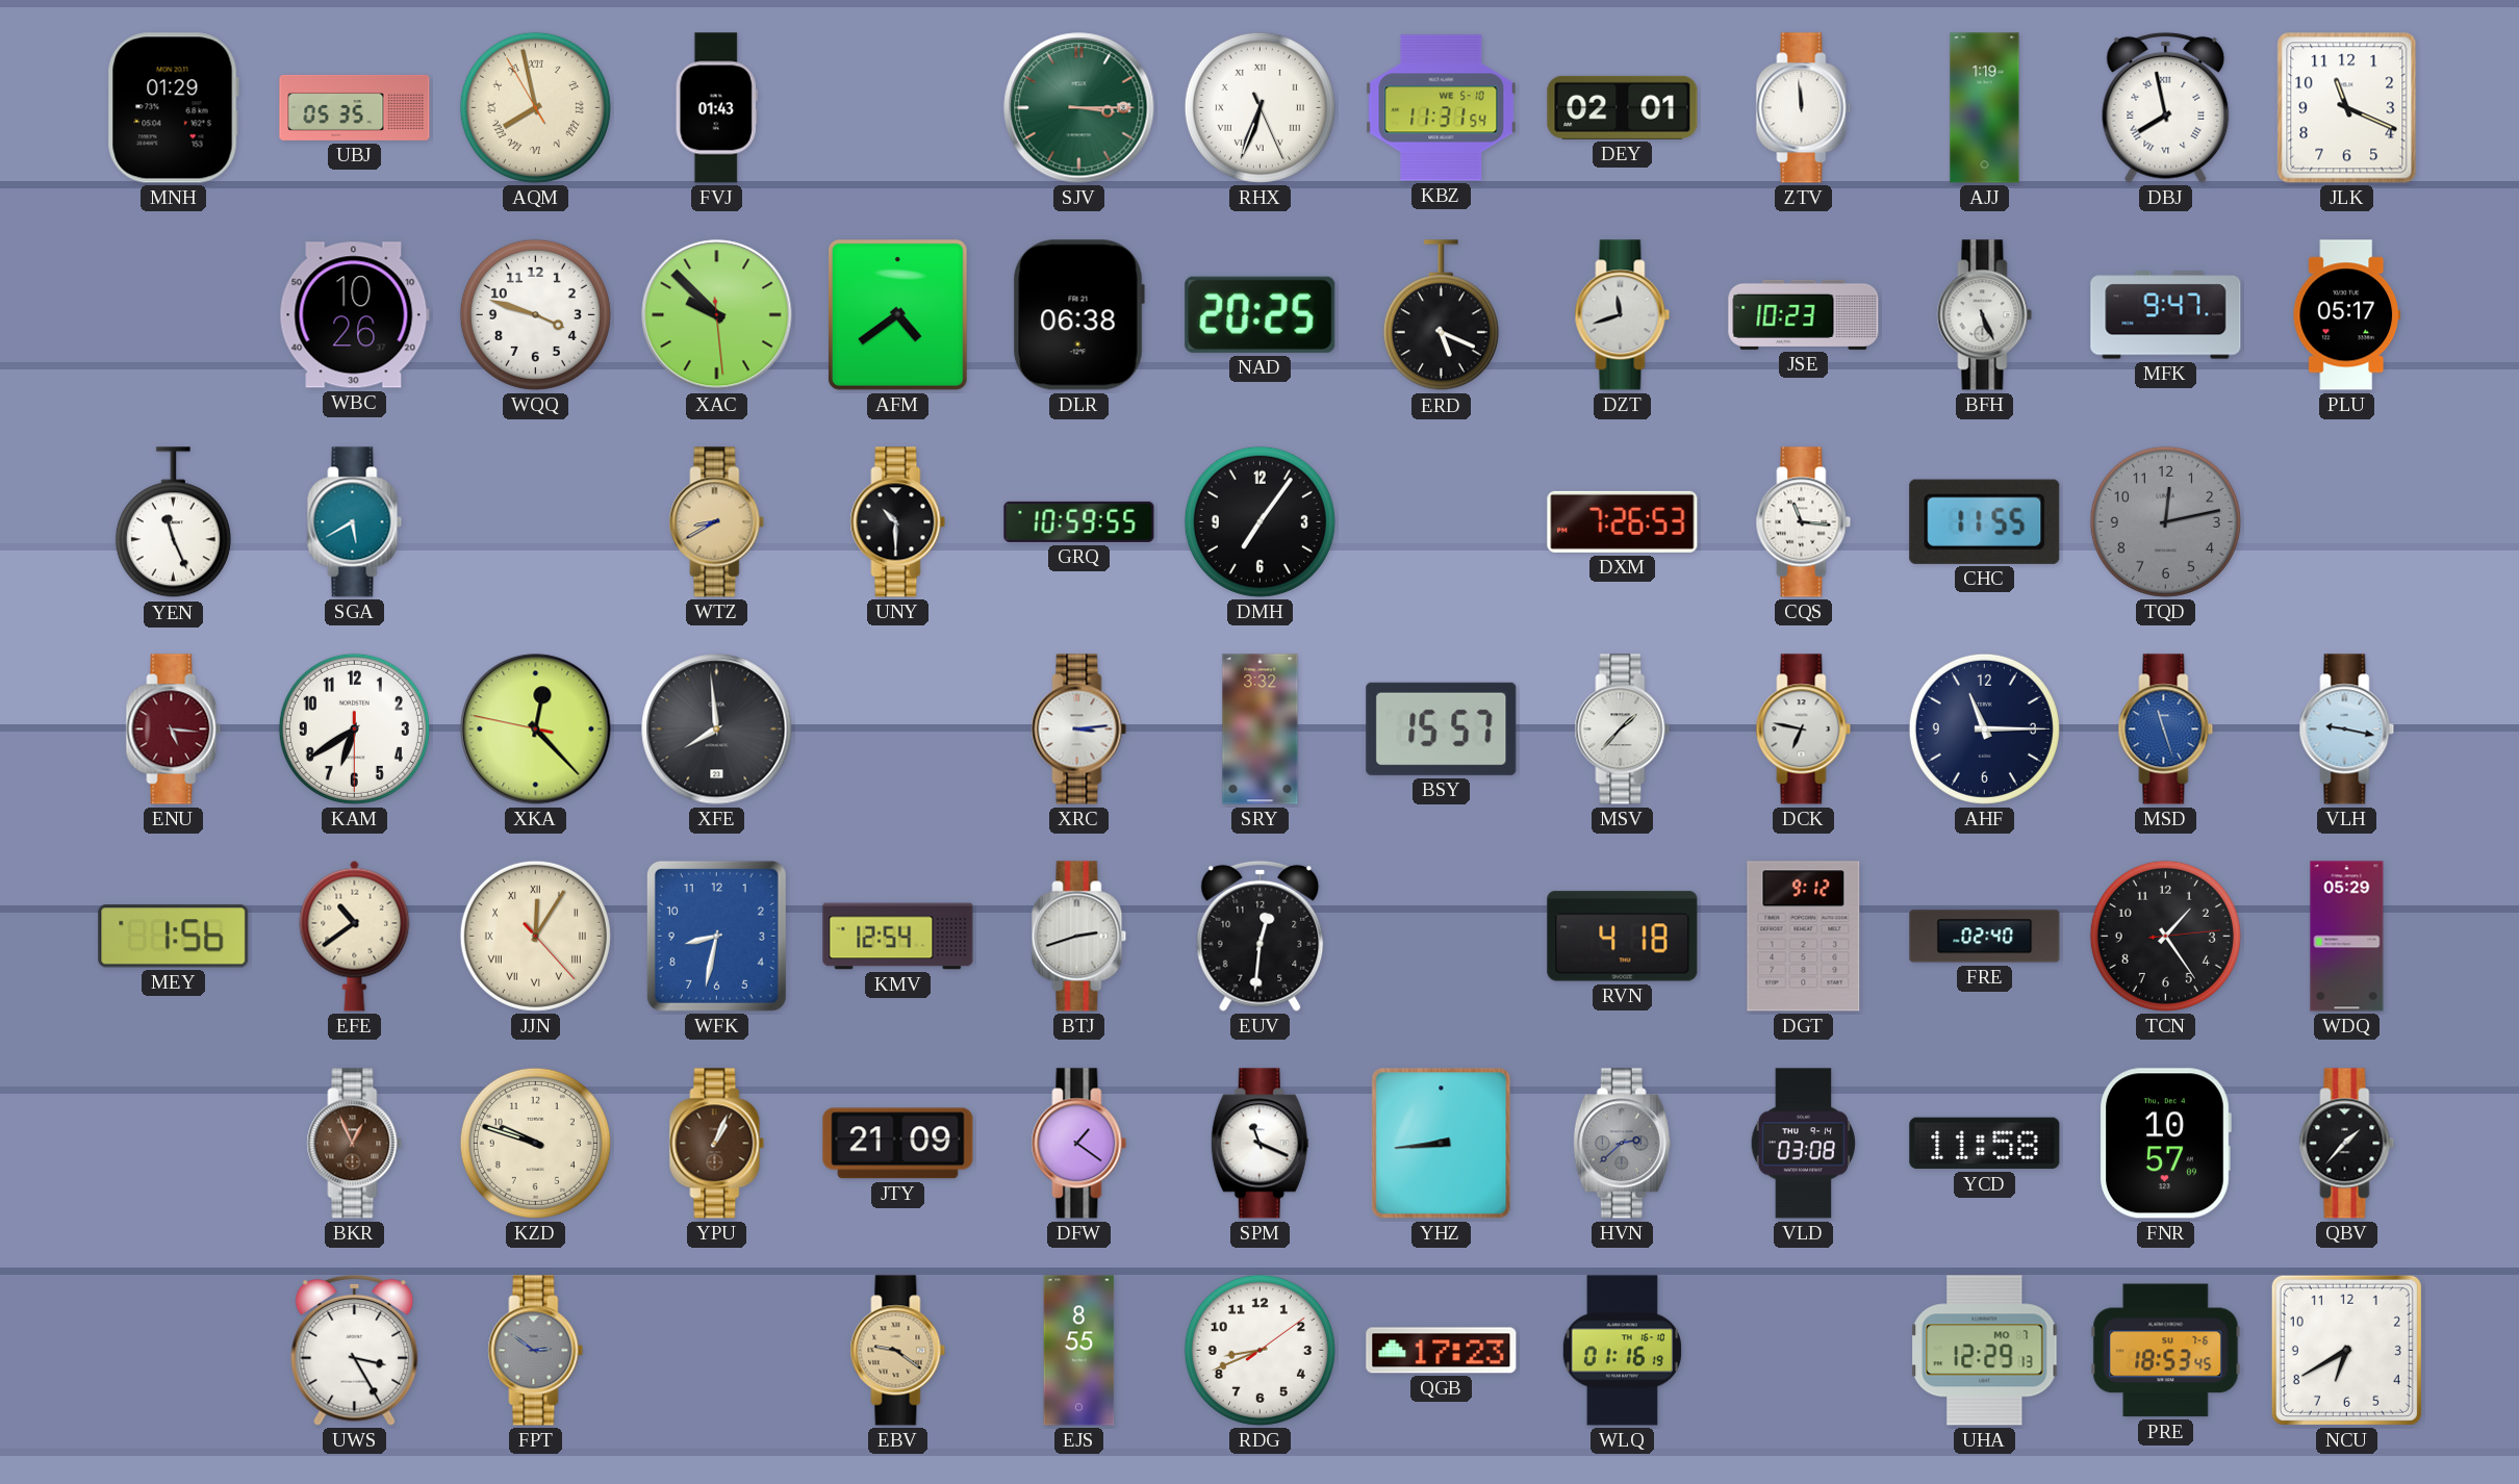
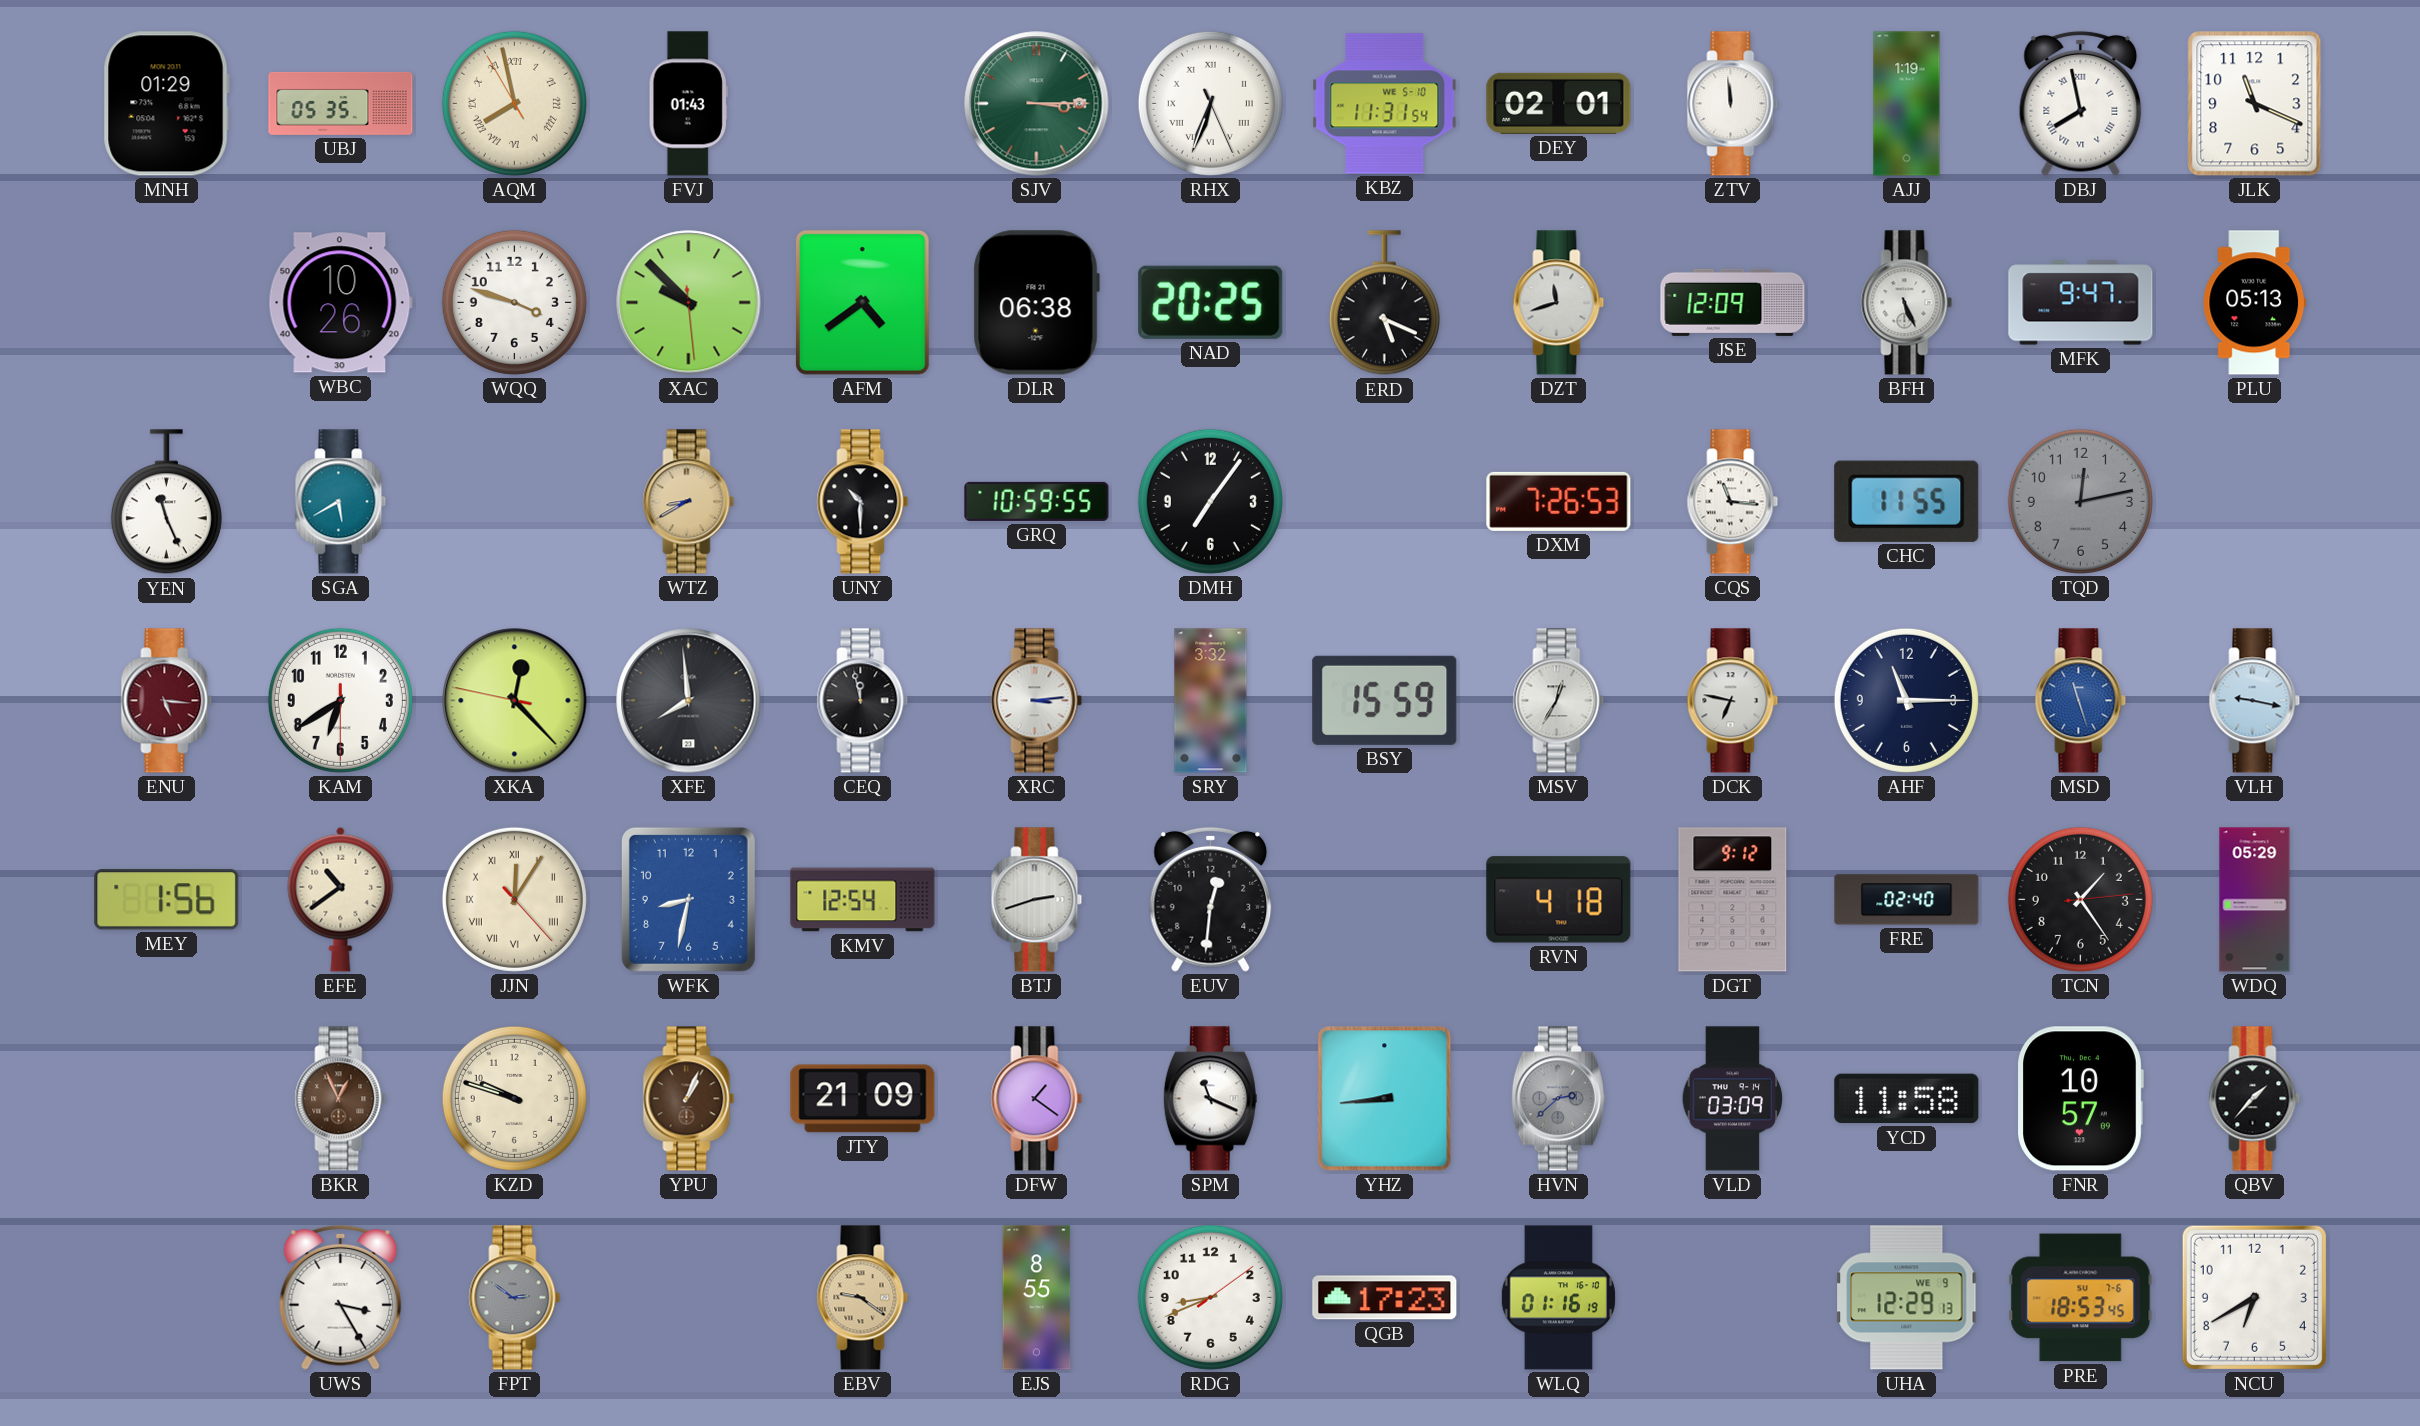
JSE: 10:23 -> 12:09 (1733, 302)
PLU: 05:17 -> 05:13 (2255, 303)
CEQ: none -> 11:58 (863, 701)
BSY: 15:57 -> 15:59 (1385, 700)
MSV: 1:37 -> 12:35 (1559, 701)
VLD: 03:08 -> 03:09 (1733, 1099)
UHA date: MO 7 -> WE 9 (1907, 1298)
